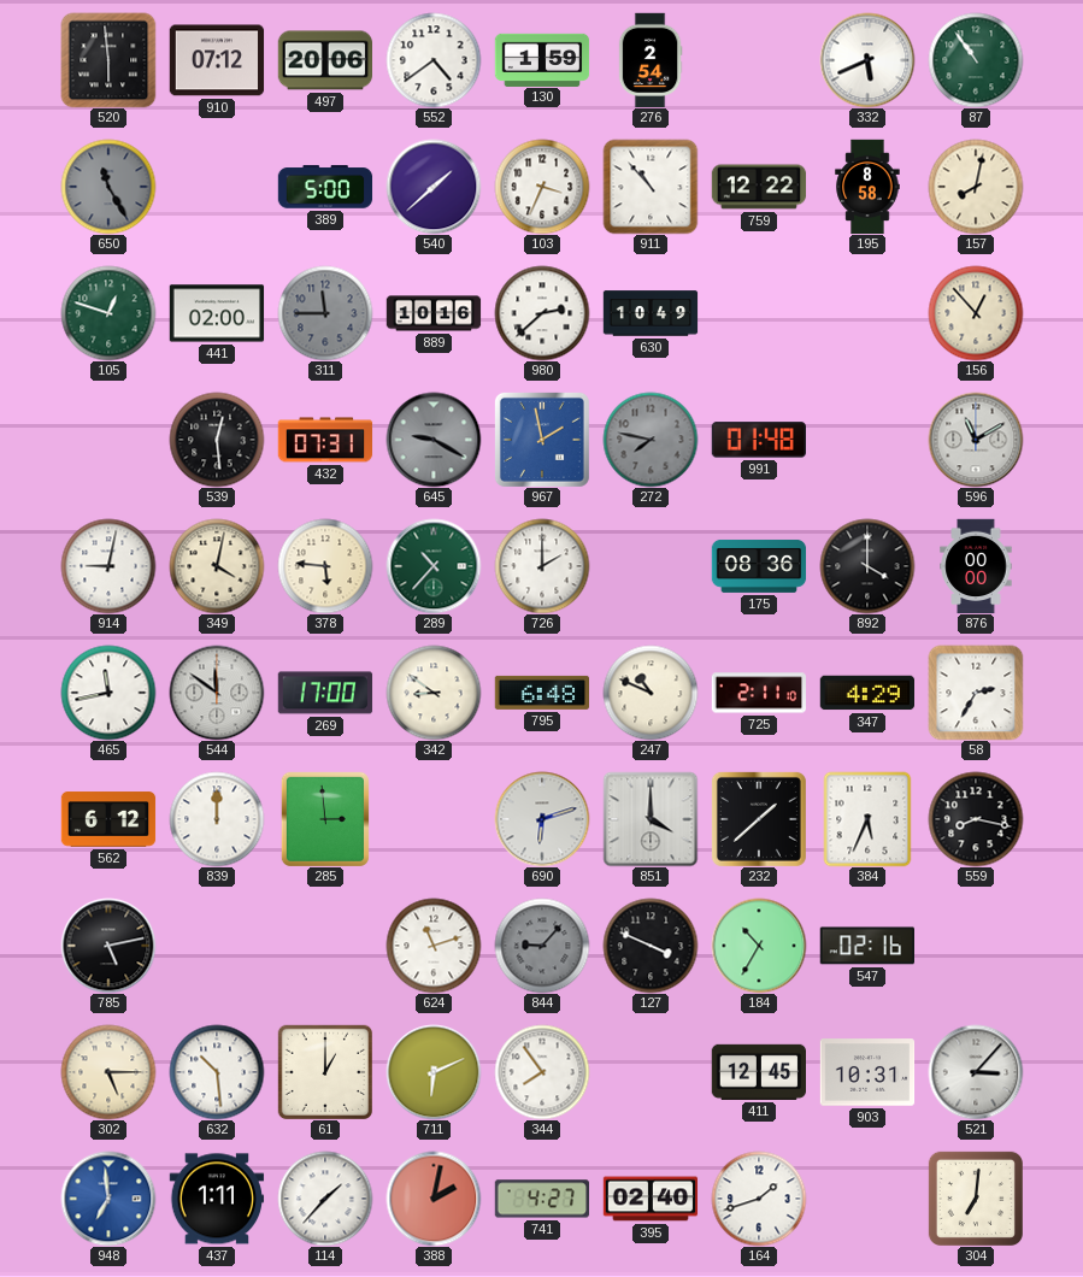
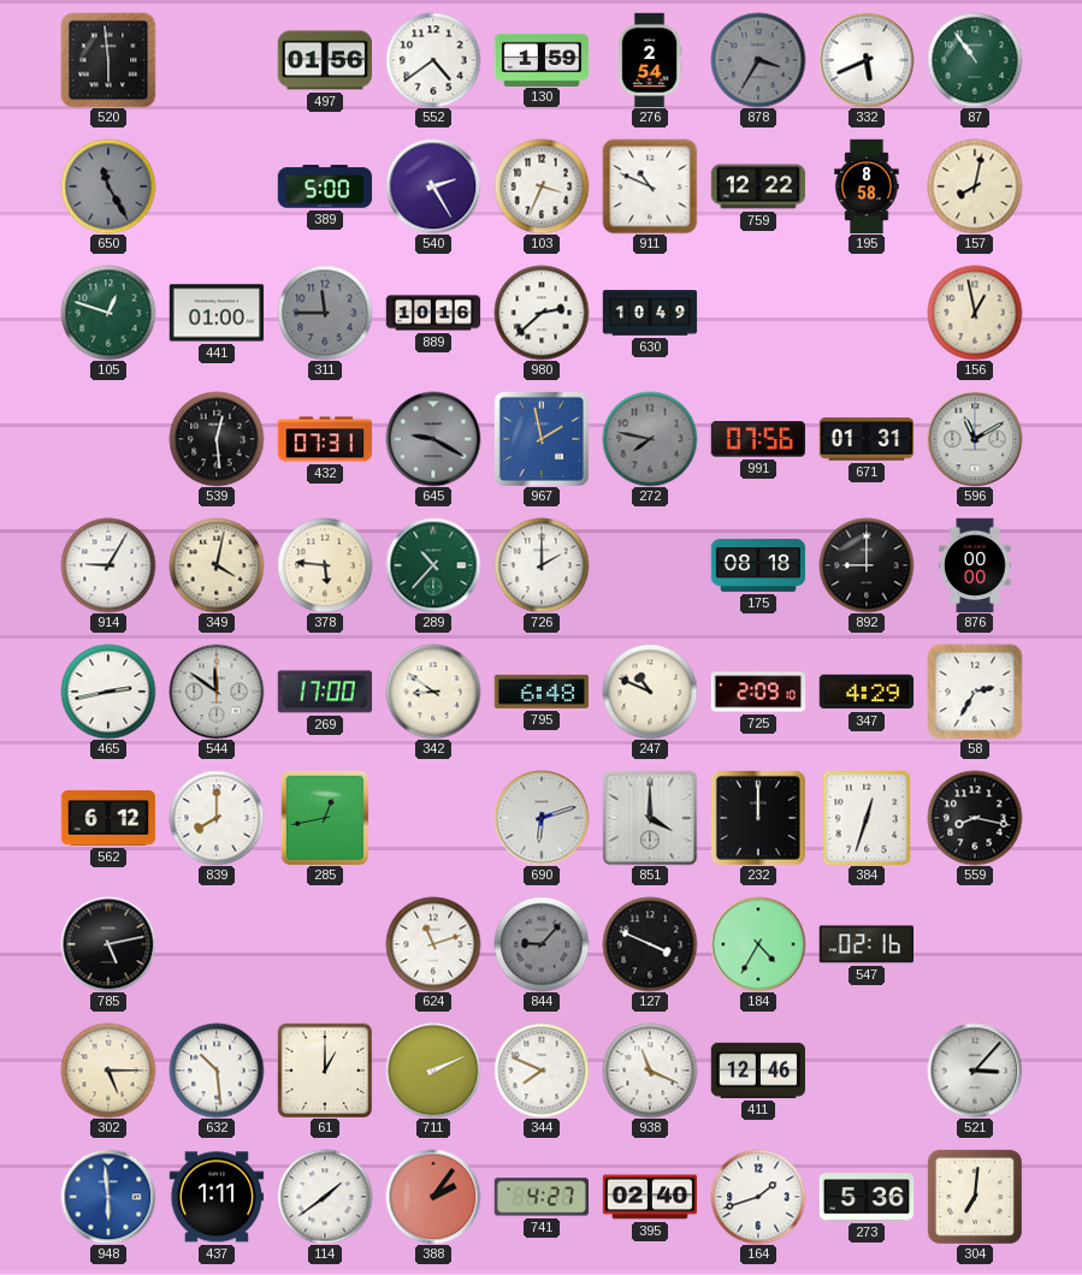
910: 07:12 -> none (217, 60)
497: 20:06 -> 01:56 (324, 60)
878: none -> 3:35 (758, 60)
540: 1:38 -> 2:25 (433, 186)
911: 10:53 -> 10:49 (650, 186)
441: 02:00 -> 01:00 (217, 313)
156: 12:53 -> 12:58 (975, 313)
991: 01:48 -> 07:56 (757, 439)
671: none -> 01:31 (867, 439)
914: 9:02 -> 9:05 (108, 565)
175: 08:36 -> 08:18 (758, 565)
892: 4:00 -> 9:00 (867, 565)
465: 11:43 -> 2:43 (108, 692)
725: 2:11 -> 2:09 (758, 692)
839: 12:00 -> 8:00 (217, 818)
285: 2:59 -> 12:43 (325, 818)
232: 1:38 -> 12:00 (758, 818)
384: 5:34 -> 12:33 (867, 818)
184: 10:35 -> 4:35 (758, 944)
711: 6:11 -> 2:11 (433, 1071)
344: 7:54 -> 7:49 (542, 1071)
938: none -> 11:19 (650, 1071)
411: 12:45 -> 12:46 (757, 1071)
903: 10:31 -> none (867, 1072)
948: 6:59 -> 5:59 (108, 1197)
114: 1:37 -> 1:39 (325, 1197)
388: 2:02 -> 2:06 (433, 1197)
273: none -> 5:36 (867, 1197)
